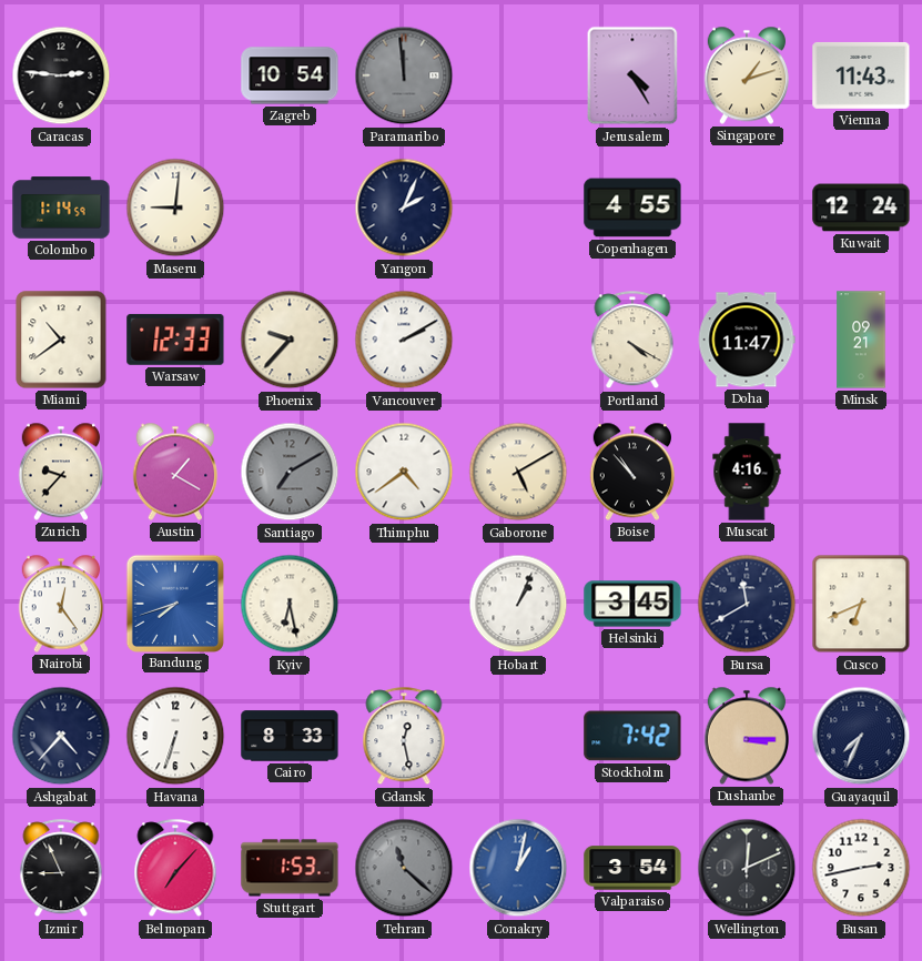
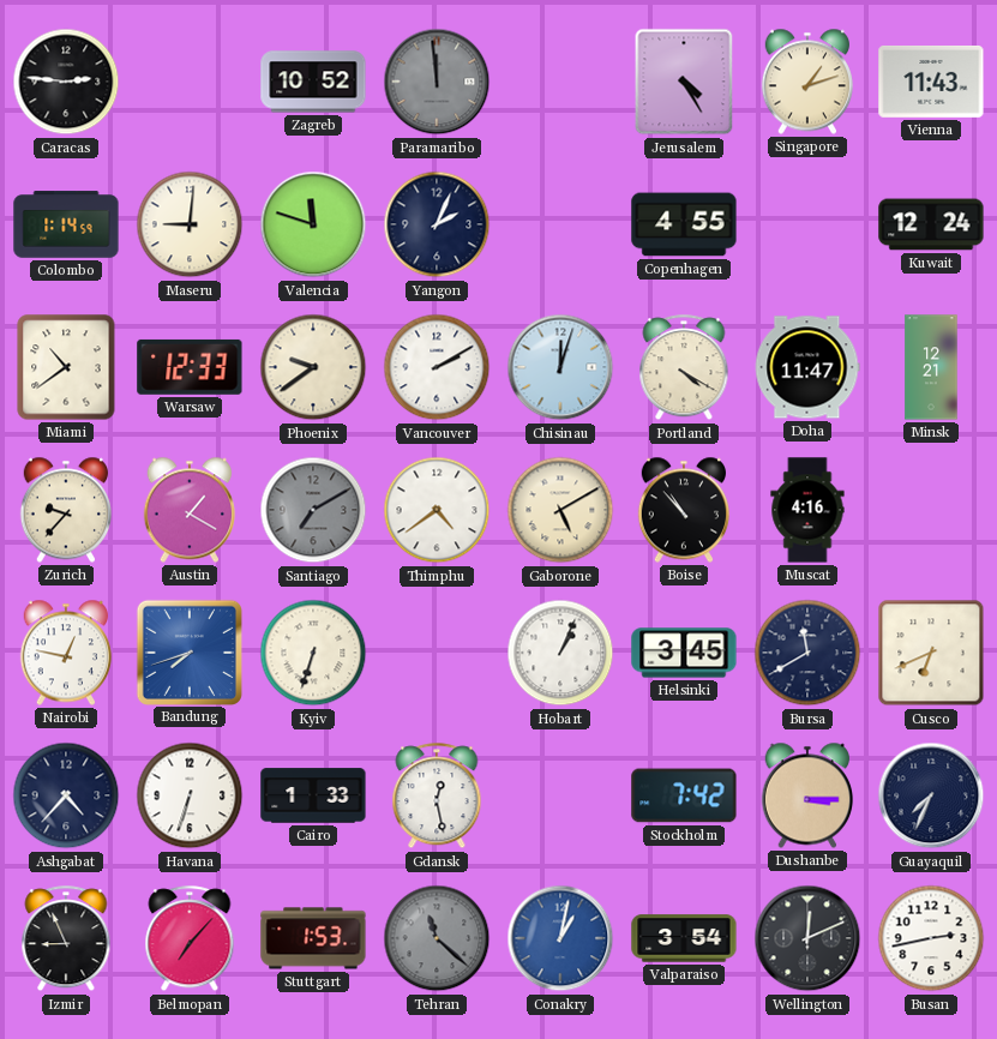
Zagreb: 10:54 -> 10:52 (313, 82)
Valencia: none -> 11:48 (313, 224)
Phoenix: 9:37 -> 9:39 (313, 367)
Chisinau: none -> 12:03 (560, 367)
Minsk: 09:21 -> 12:21 (931, 367)
Nairobi: 12:24 -> 12:47 (65, 653)
Kyiv: 6:28 -> 6:33 (313, 653)
Cairo: 8:33 -> 1:33 (313, 795)
